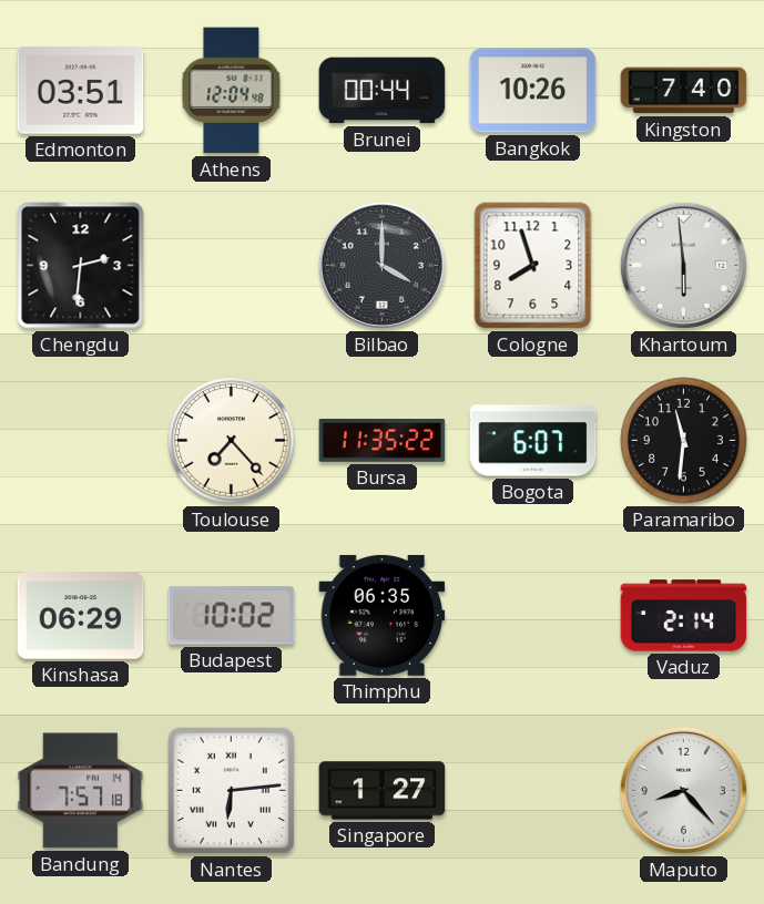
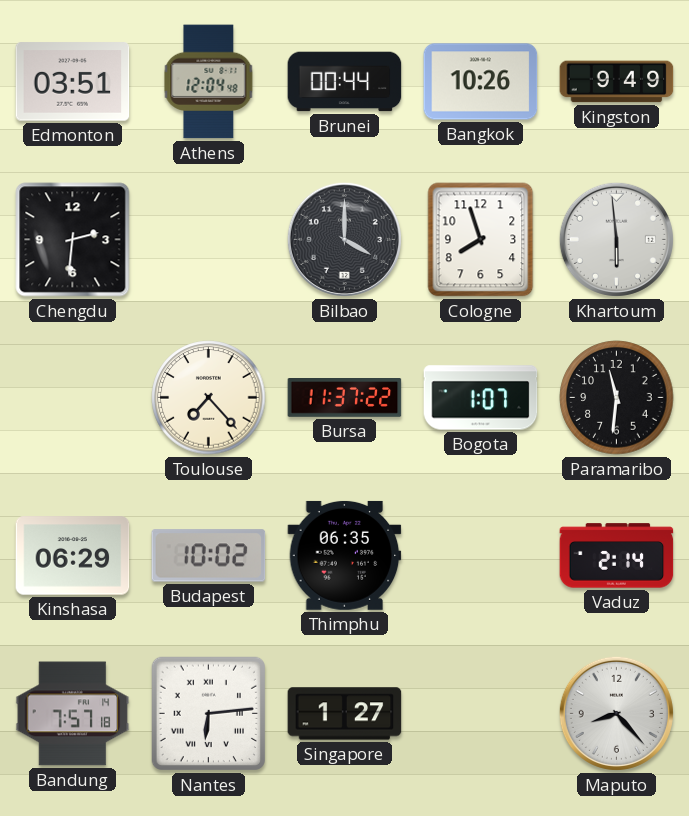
Kingston: 7:40 -> 9:49 (617, 82)
Bursa: 11:35 -> 11:37 (345, 398)
Bogota: 6:07 -> 1:07 (481, 398)
